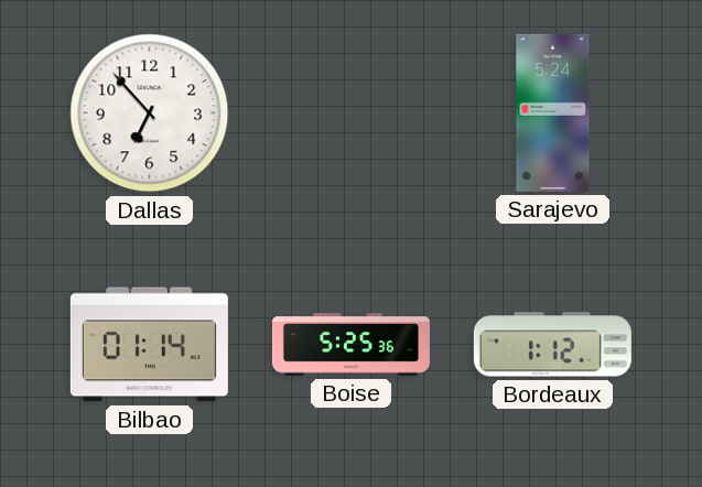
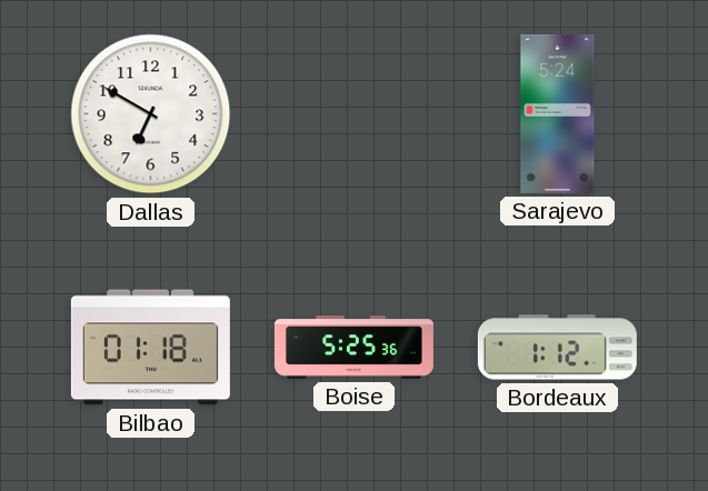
Dallas: 6:53 -> 6:50 (151, 114)
Bilbao: 01:14 -> 01:18 (150, 348)
